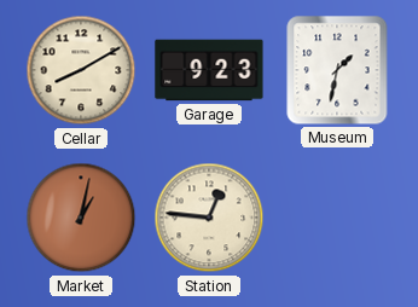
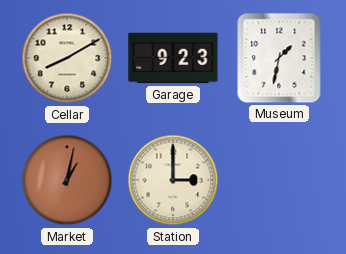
Station: 12:46 -> 3:00 (173, 180)
